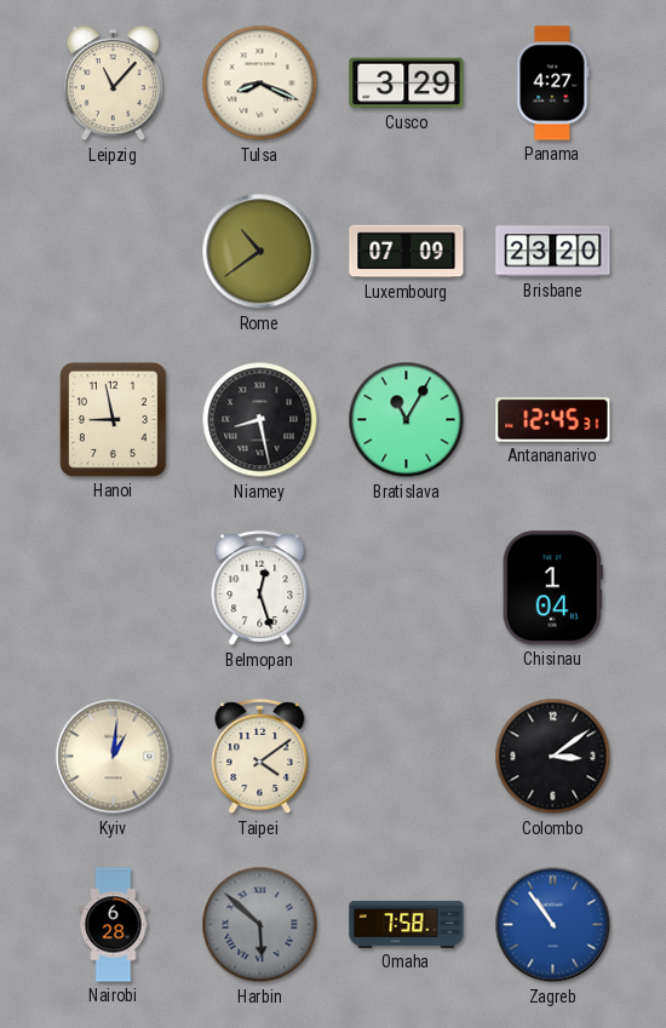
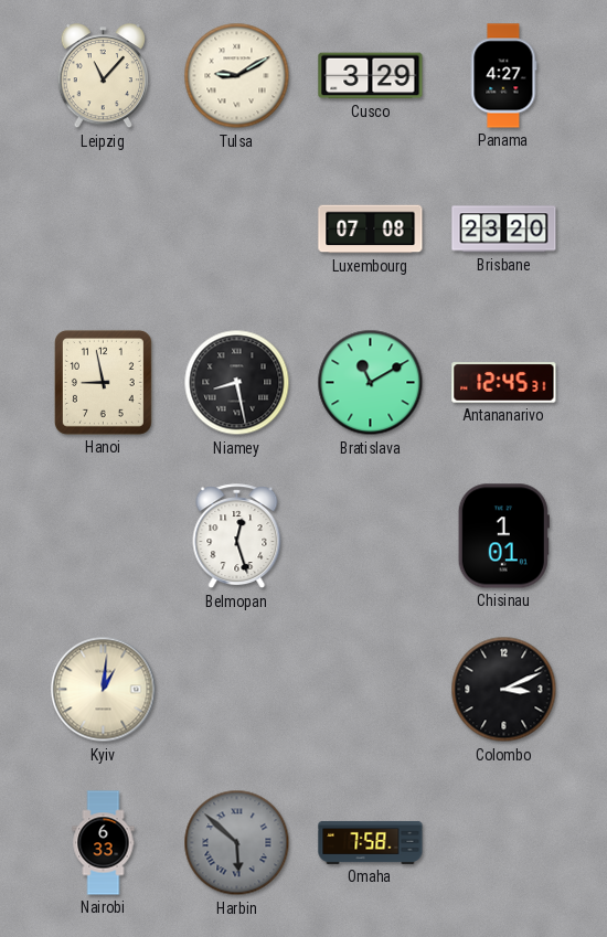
Tulsa: 8:19 -> 9:10 (237, 76)
Rome: 10:39 -> none (260, 252)
Luxembourg: 07:09 -> 07:08 (371, 230)
Bratislava: 11:05 -> 11:10 (371, 383)
Chisinau: 1:04 -> 1:01 (503, 536)
Taipei: 4:09 -> none (260, 757)
Colombo: 3:09 -> 3:11 (504, 690)
Nairobi: 6:28 -> 6:33 (104, 843)
Zagreb: 10:54 -> none (553, 925)
